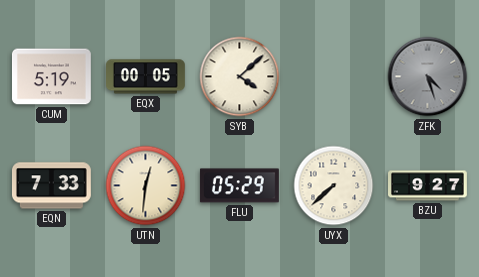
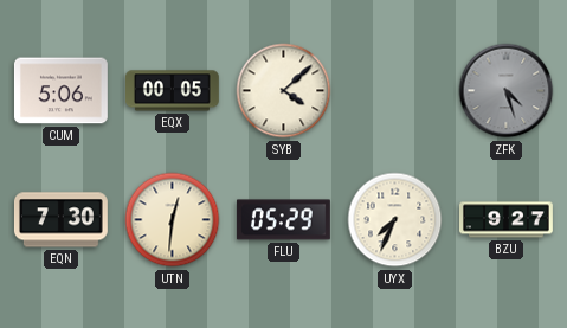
CUM: 5:19 -> 5:06 (60, 91)
EQN: 7:33 -> 7:30 (60, 220)
UYX: 7:38 -> 7:34 (395, 220)
